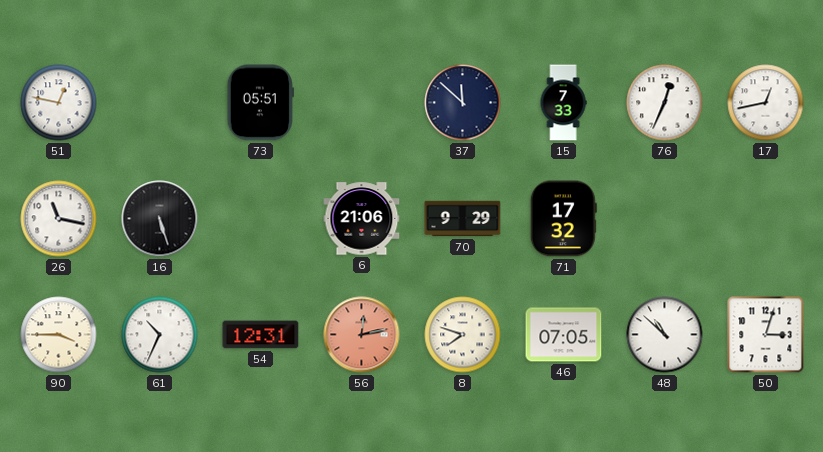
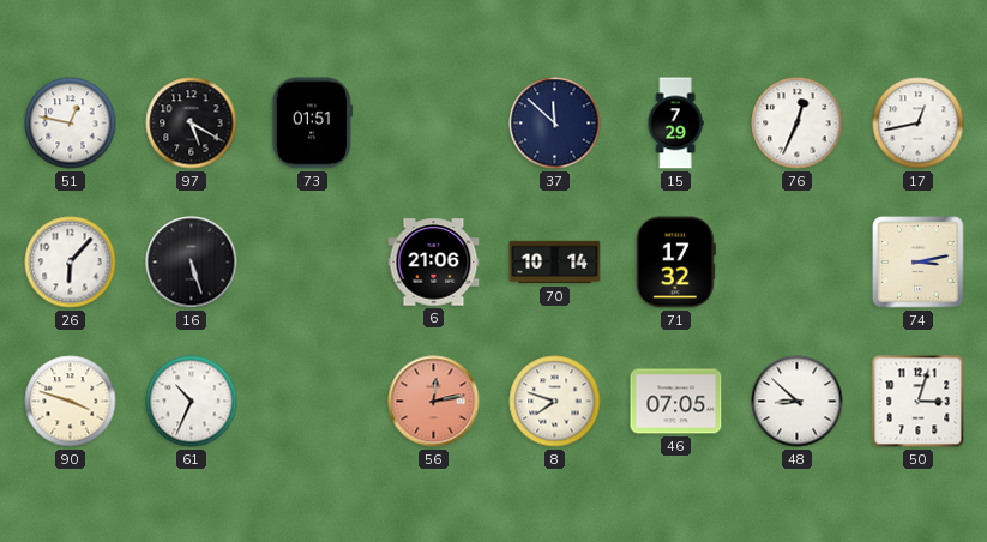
97: none -> 5:20 (192, 124)
73: 05:51 -> 01:51 (312, 124)
15: 7:33 -> 7:29 (675, 124)
26: 11:17 -> 6:07 (71, 263)
70: 9:29 -> 10:14 (555, 263)
74: none -> 3:13 (919, 263)
90: 3:45 -> 3:48 (71, 402)
54: 12:31 -> none (261, 335)
48: 10:52 -> 8:52 (798, 402)
